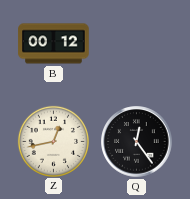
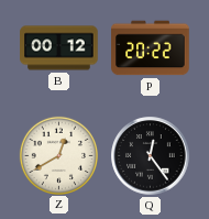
P: none -> 20:22 (151, 48)
Z: 12:43 -> 12:40 (58, 155)
